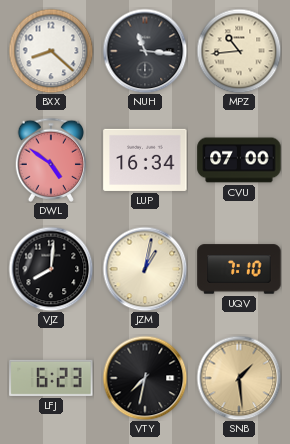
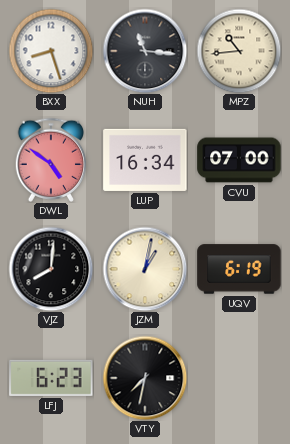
BXX: 8:22 -> 8:27 (51, 51)
UQV: 7:10 -> 6:19 (239, 269)
SNB: 1:29 -> none (239, 378)
